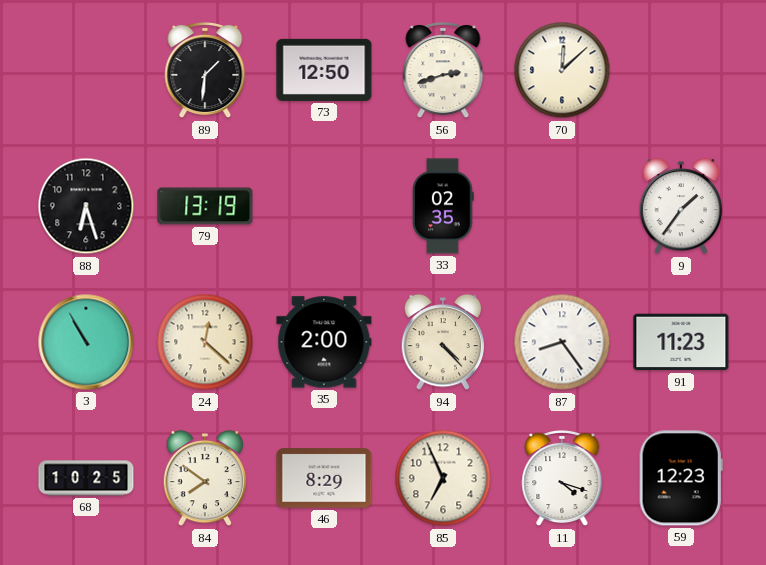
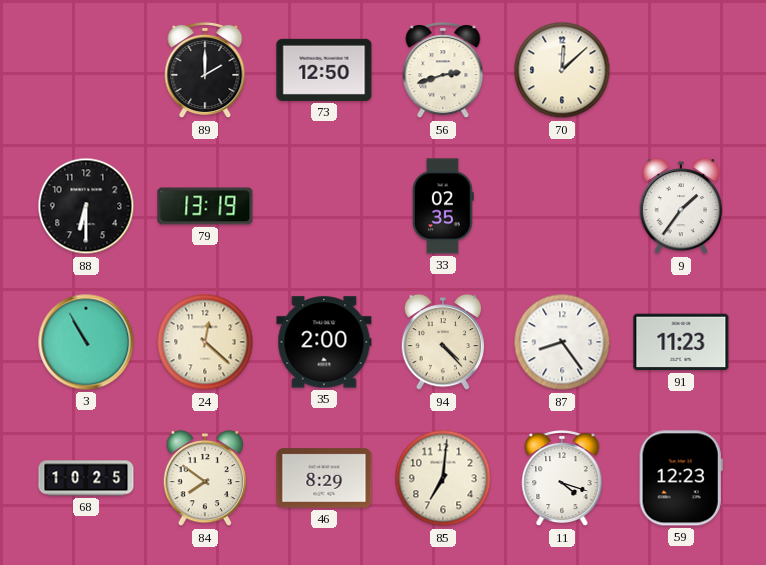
89: 1:31 -> 2:00 (205, 71)
88: 6:27 -> 6:30 (86, 206)
85: 6:56 -> 7:01 (443, 478)
